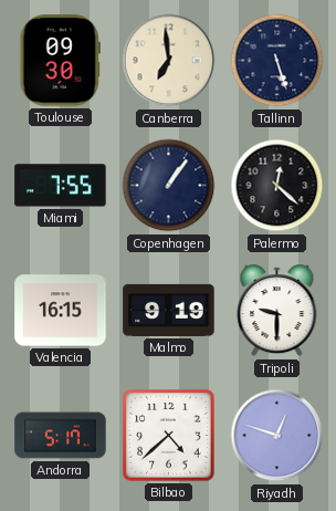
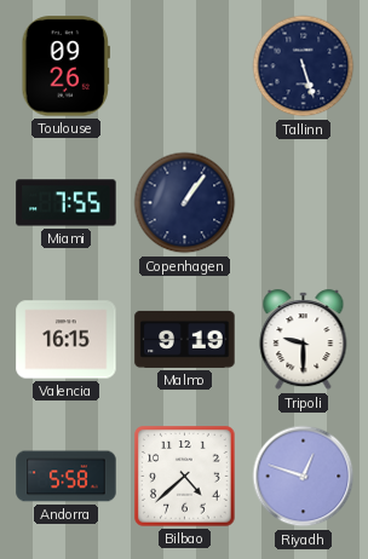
Toulouse: 09:30 -> 09:26 (65, 67)
Canberra: 6:59 -> none (169, 61)
Palermo: 12:22 -> none (277, 186)
Andorra: 5:17 -> 5:58 (67, 477)
